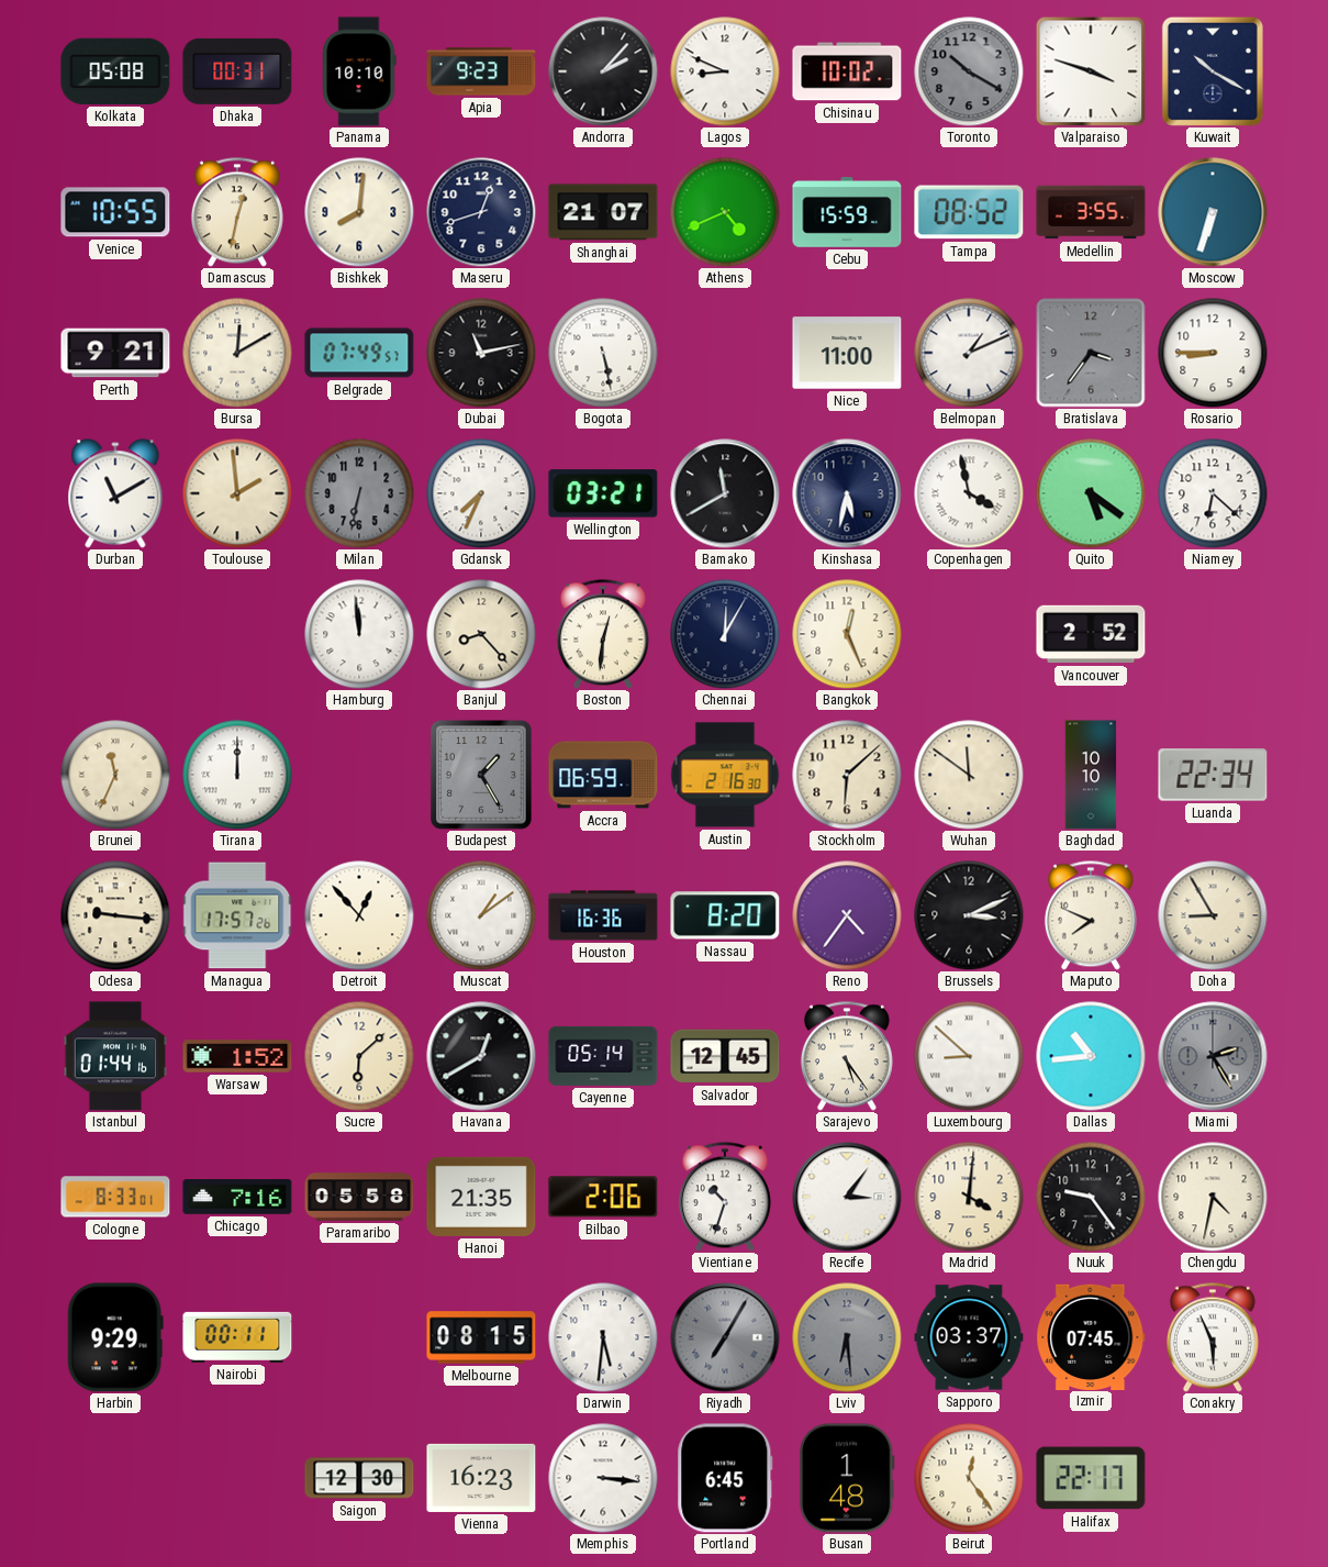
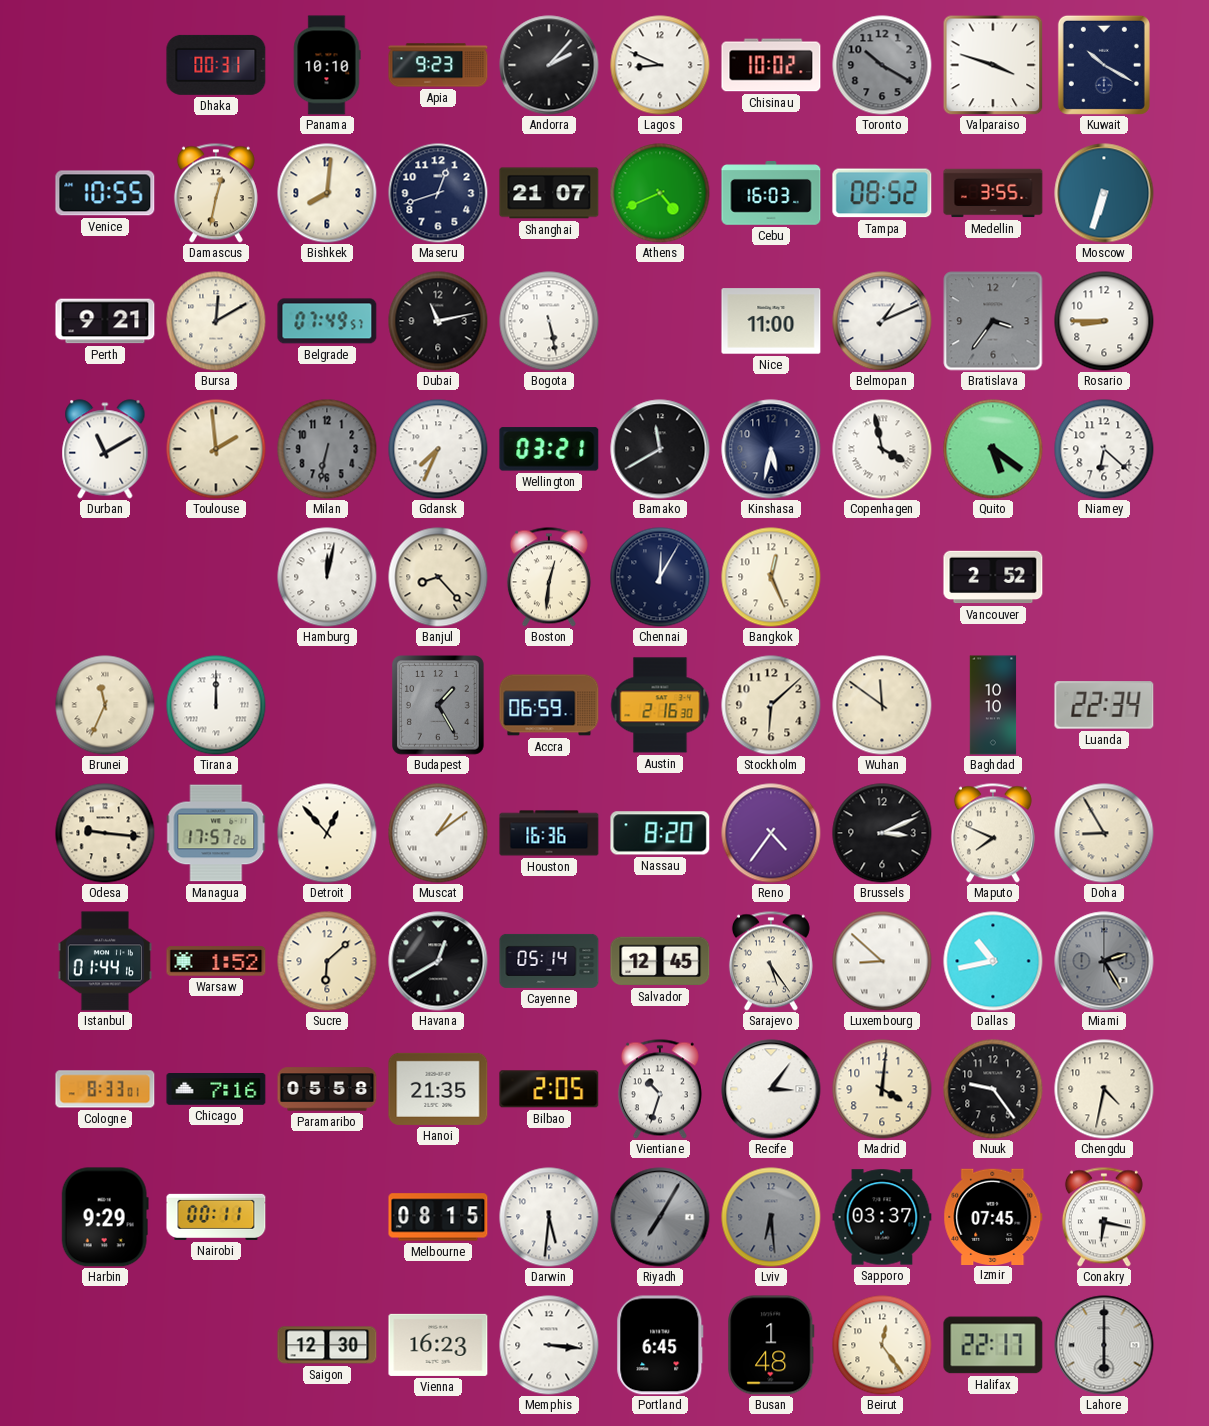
Kolkata: 05:08 -> none (115, 71)
Cebu: 15:59 -> 16:03 (771, 194)
Hamburg: 11:59 -> 12:02 (327, 577)
Dallas: 10:44 -> 10:43 (993, 961)
Bilbao: 2:06 -> 2:05 (549, 1089)
Conakry: 5:56 -> 6:17 (1104, 1217)
Lahore: none -> 6:00 (1104, 1345)
